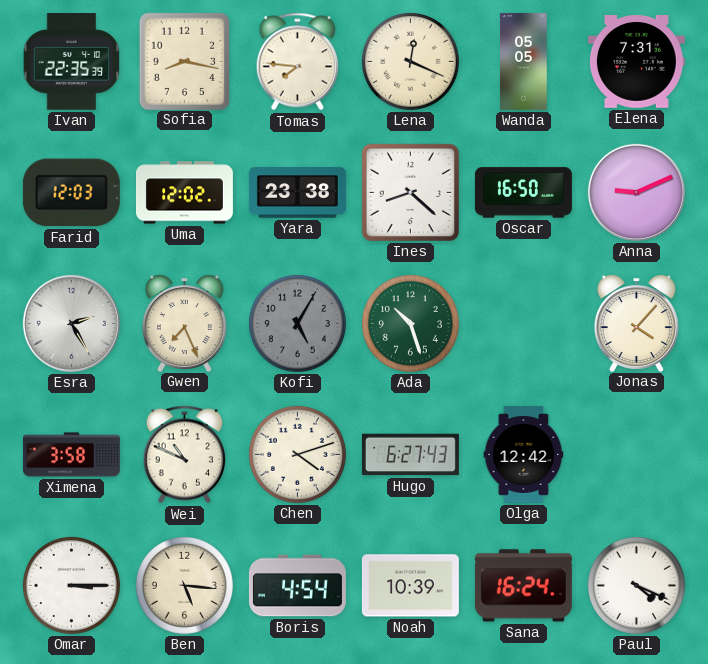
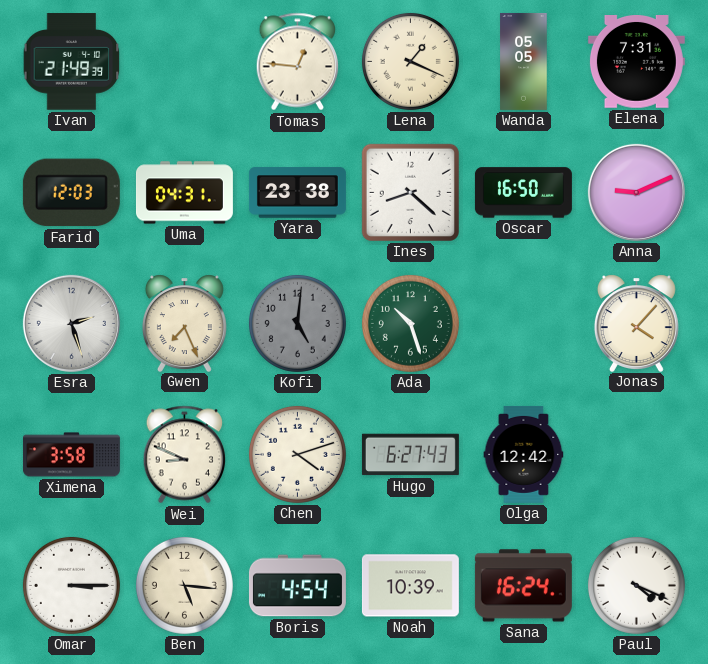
Ivan: 22:35 -> 21:49 (72, 62)
Sofia: 8:17 -> none (184, 61)
Tomas: 7:46 -> 12:46 (298, 62)
Lena: 12:19 -> 1:19 (410, 61)
Uma: 12:02 -> 04:31 (184, 193)
Esra: 2:25 -> 2:27 (71, 323)
Kofi: 5:05 -> 5:01 (297, 323)
Wei: 10:49 -> 8:49 (185, 455)
